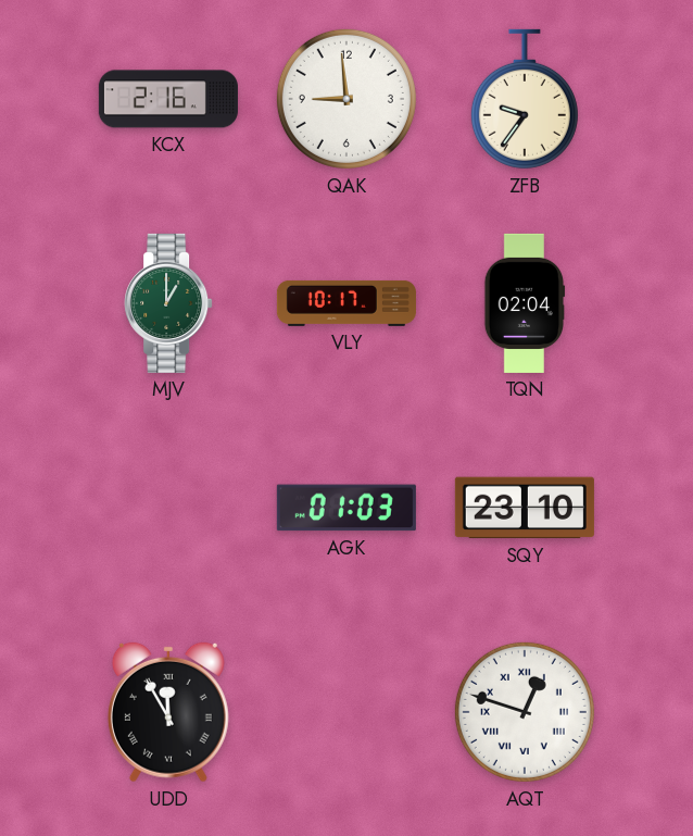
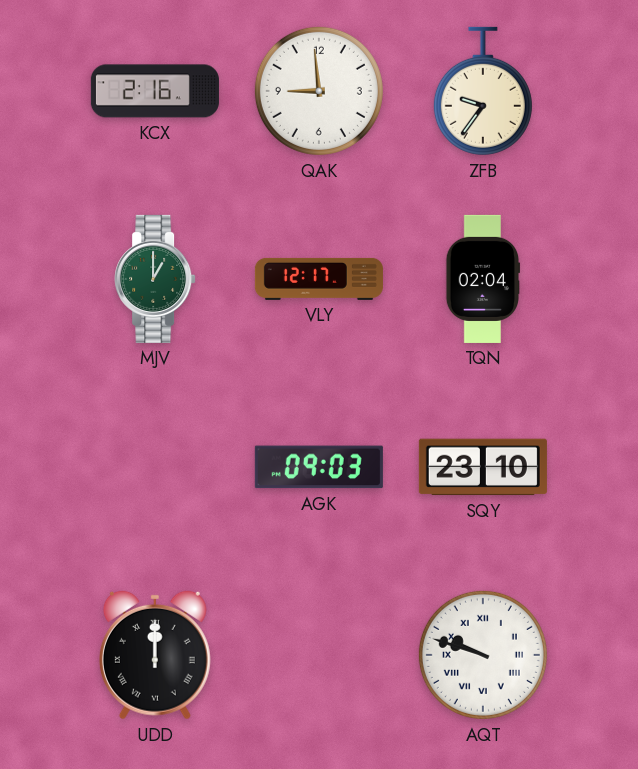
VLY: 10:17 -> 12:17 (319, 279)
AGK: 01:03 -> 09:03 (319, 467)
UDD: 11:55 -> 12:00 (155, 655)
AQT: 12:48 -> 9:48 (483, 655)
